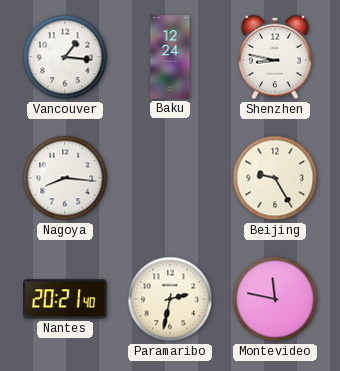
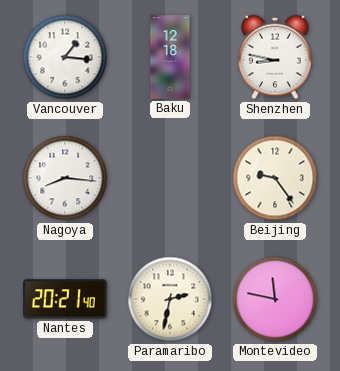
Baku: 12:24 -> 12:18 (170, 57)
Beijing: 9:25 -> 9:24 (275, 178)
